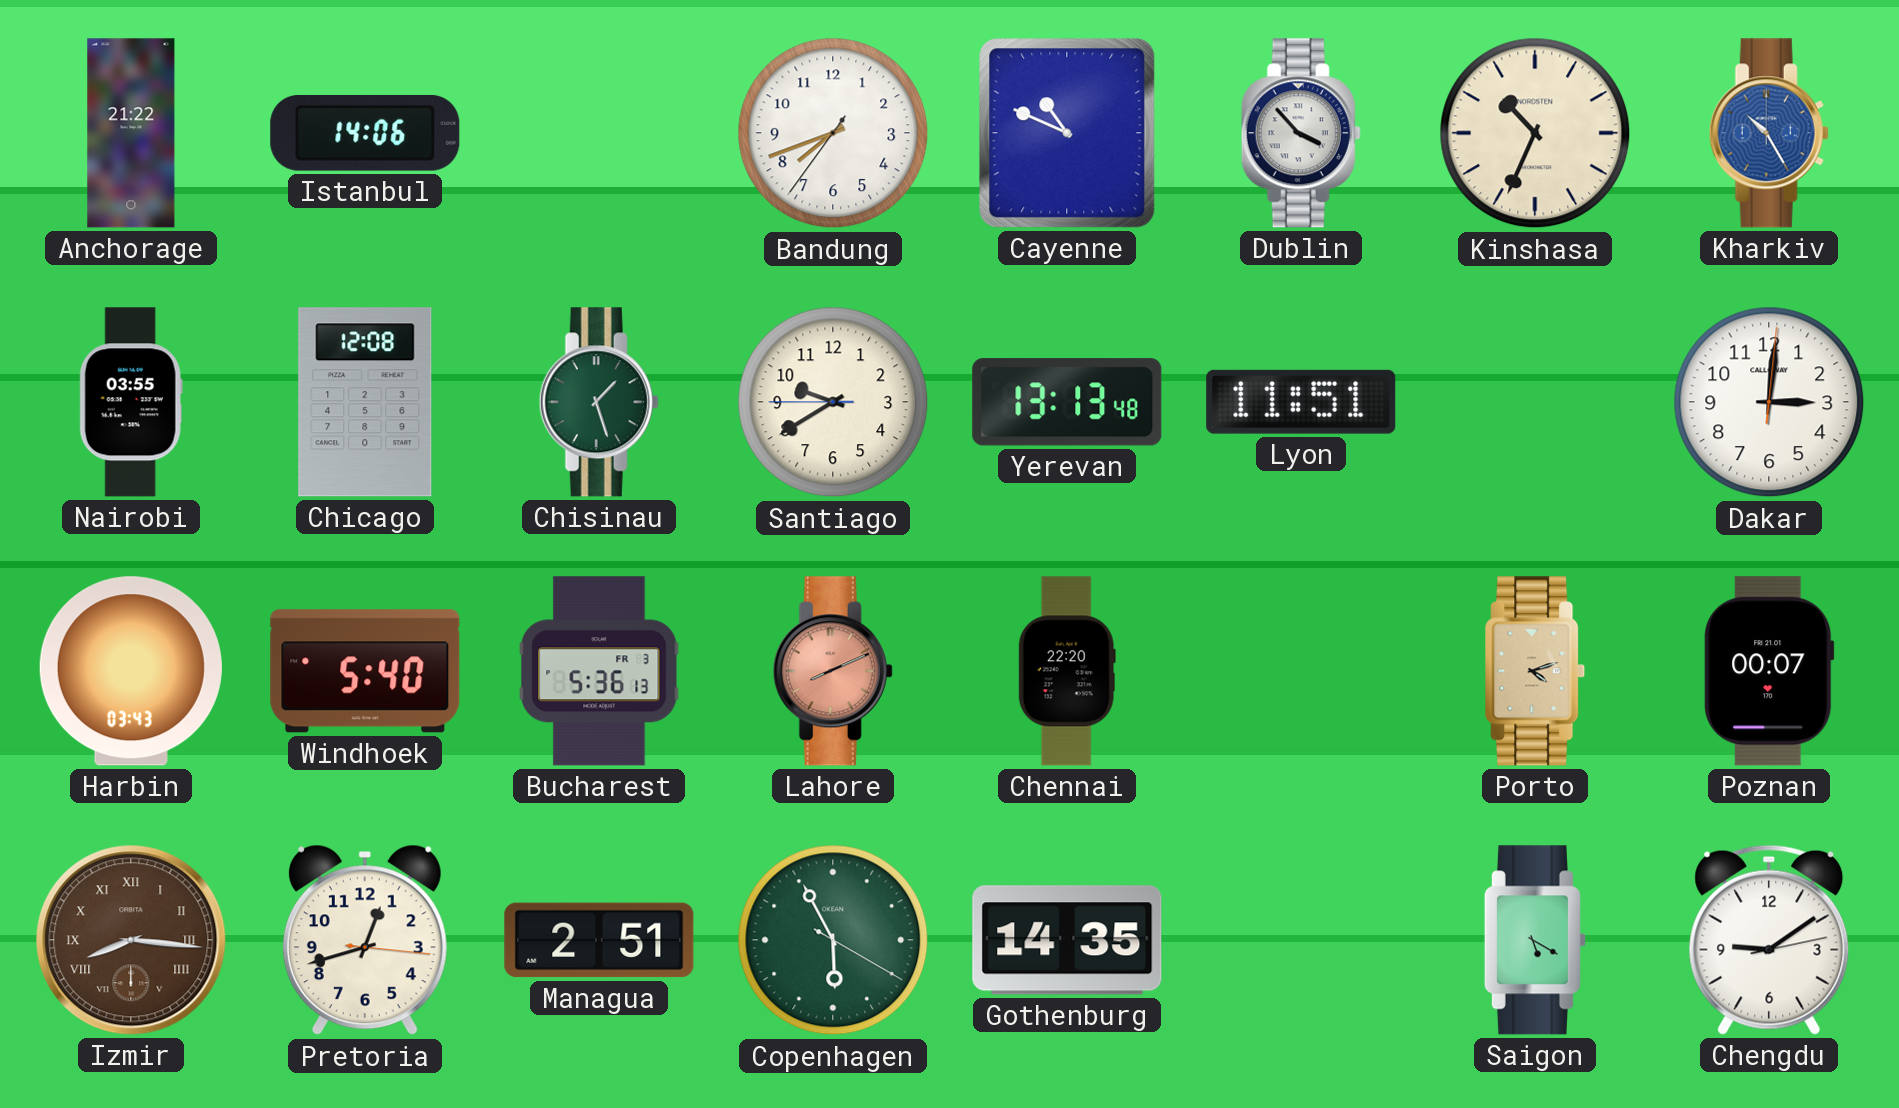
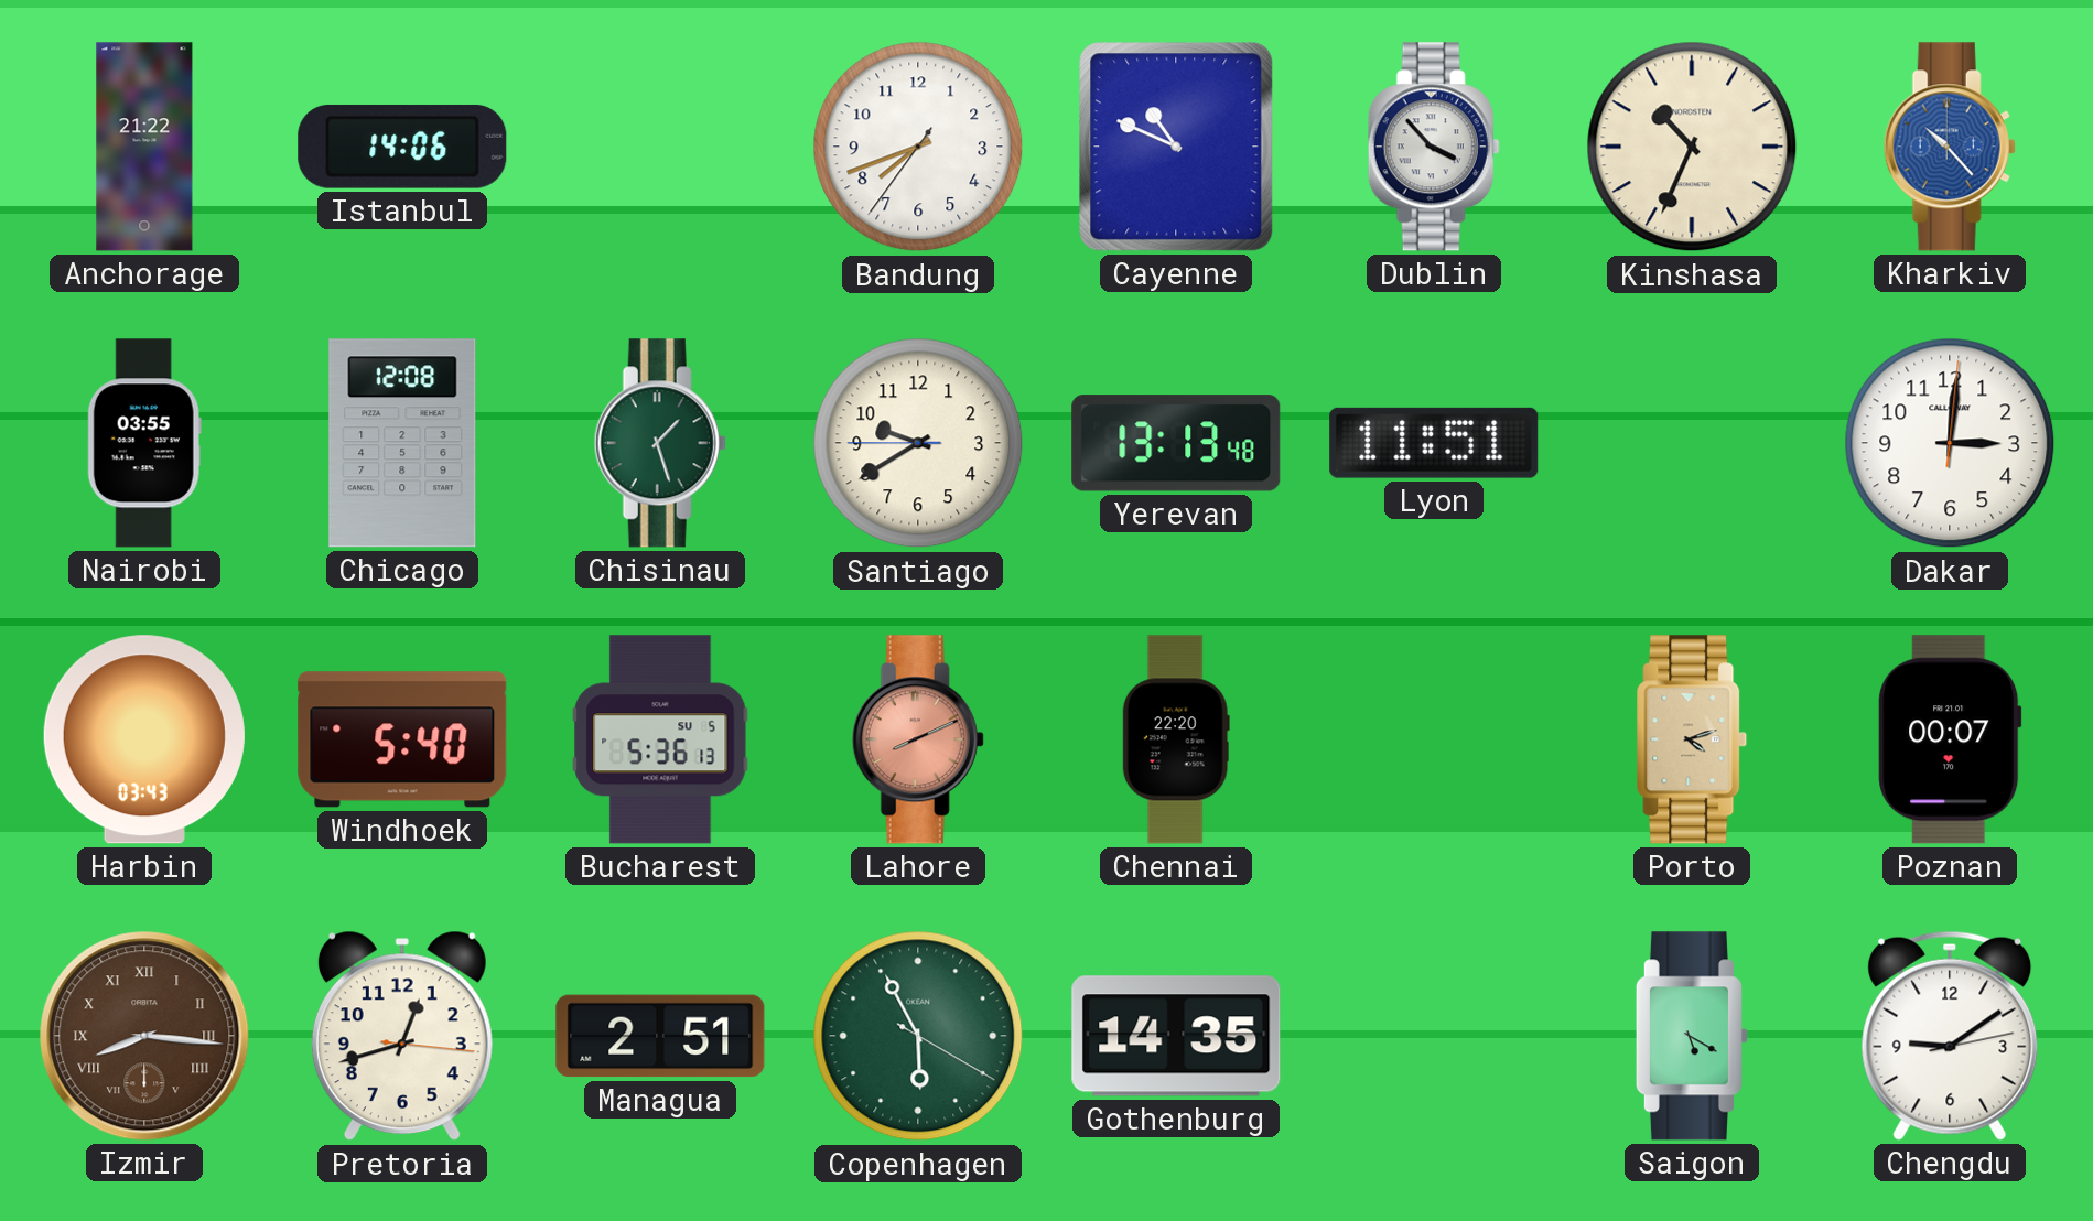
Kharkiv: 10:25 -> 10:23 (1950, 147)
Bucharest date: FR 3 -> SU 5 (660, 739)
